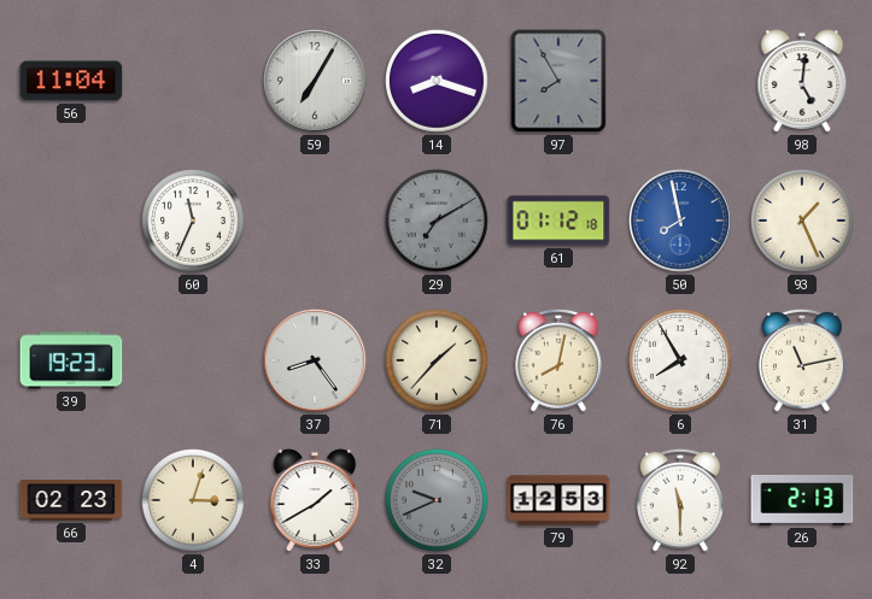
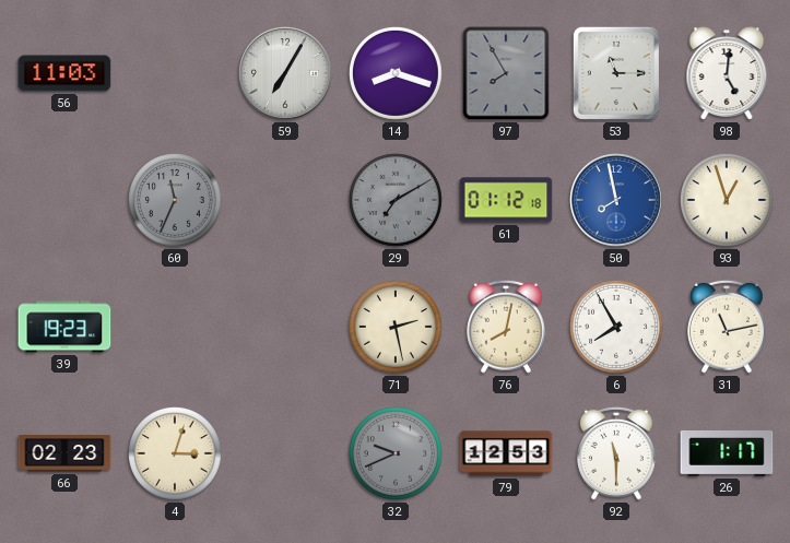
56: 11:04 -> 11:03 (64, 73)
53: none -> 11:15 (616, 73)
60 dial: white -> grey (176, 201)
93: 1:26 -> 12:57 (728, 201)
37: 8:24 -> none (315, 360)
71: 1:37 -> 2:28 (397, 328)
33: 1:40 -> none (315, 500)
26: 2:13 -> 1:17 (727, 453)
